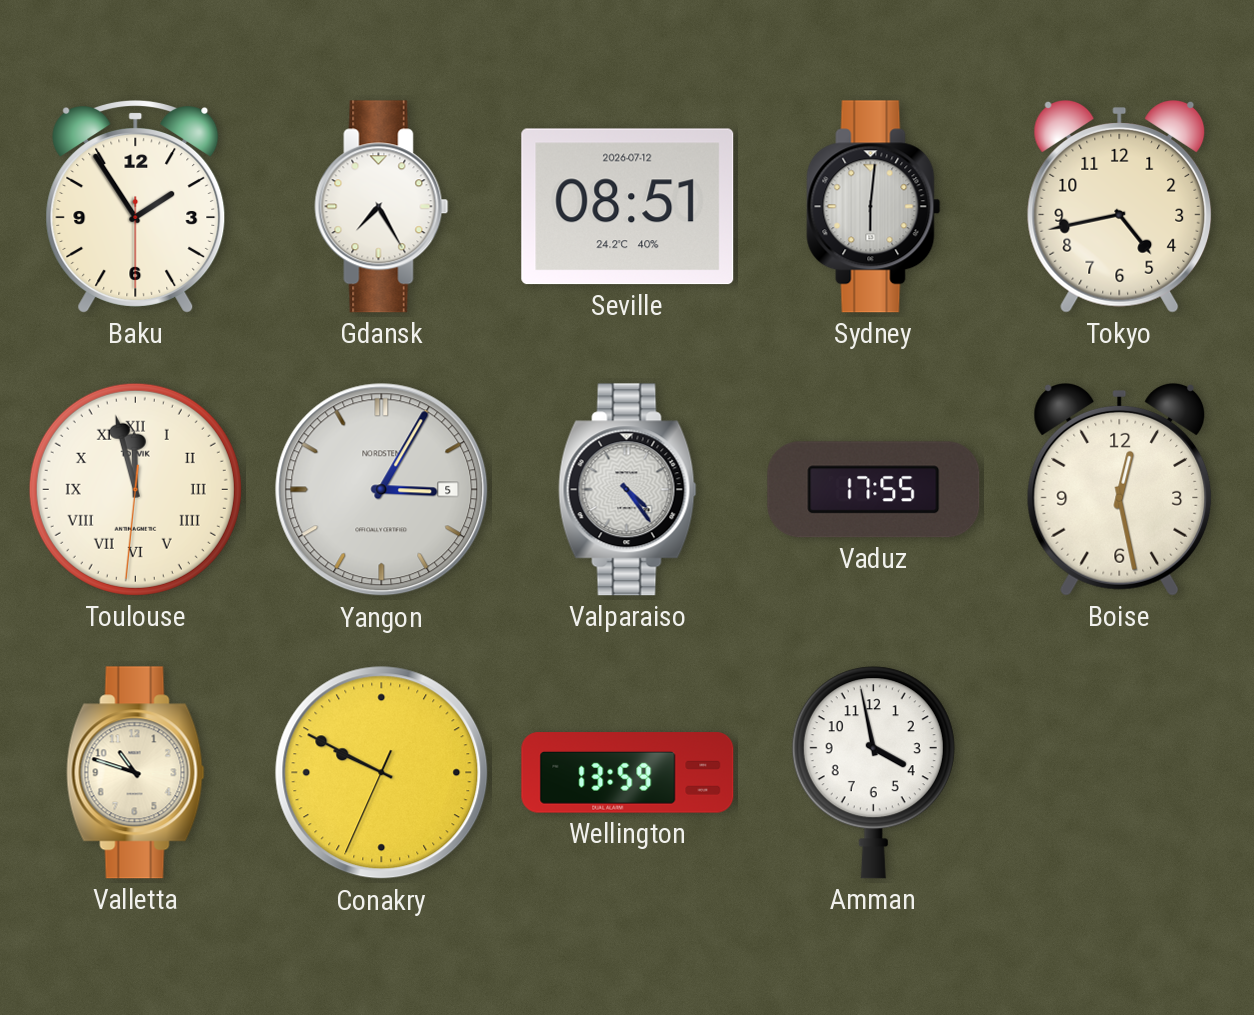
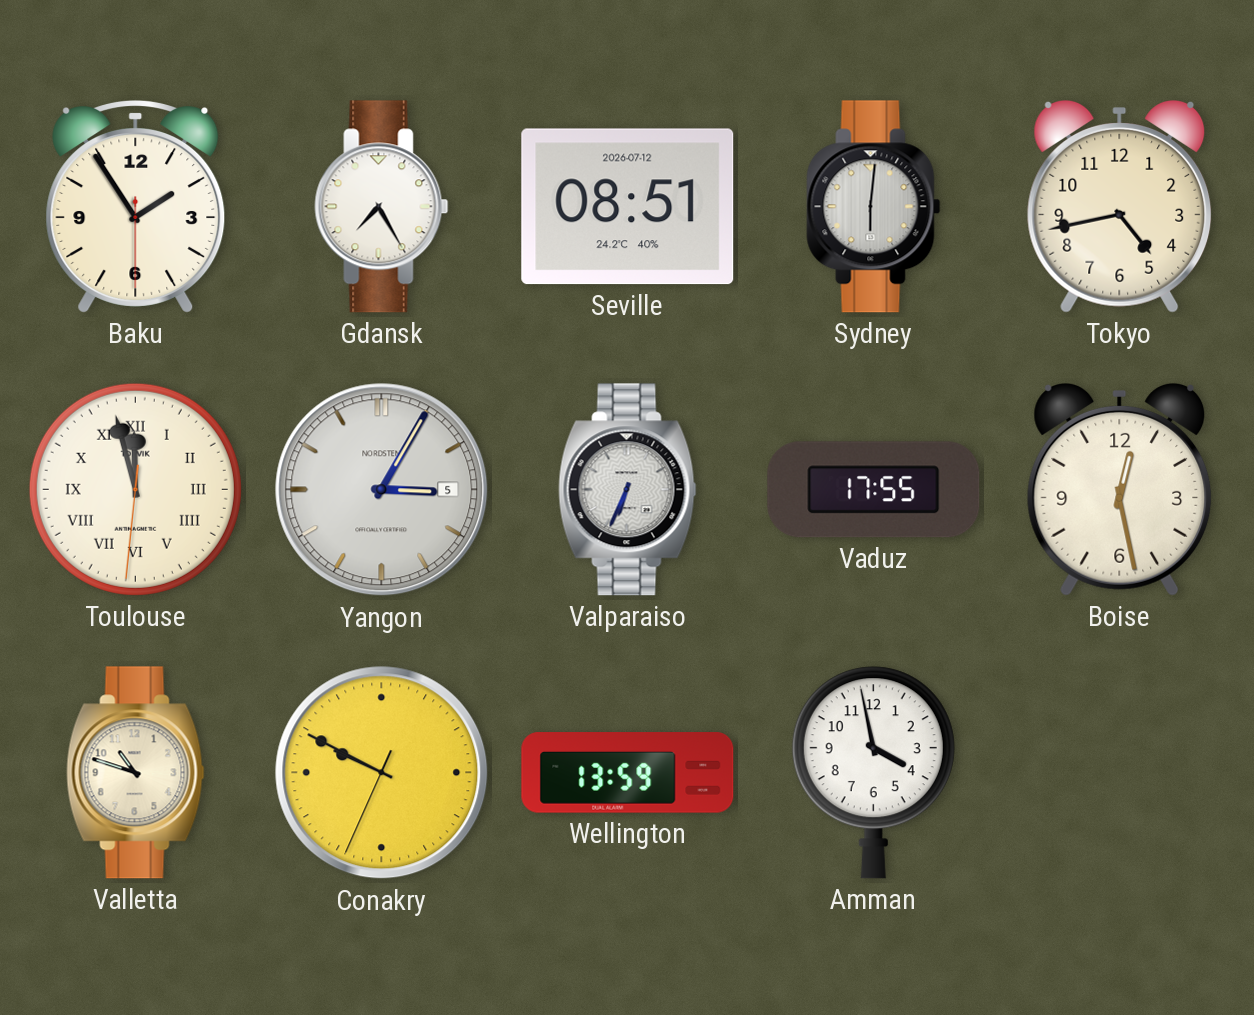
Valparaiso: 4:24 -> 6:34 (628, 490)
